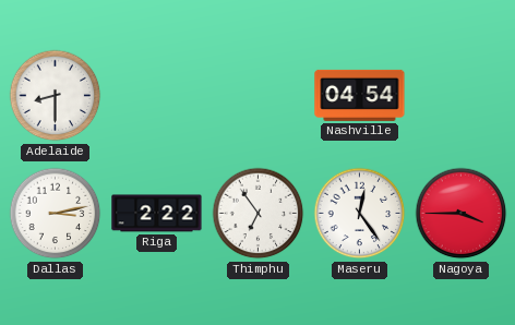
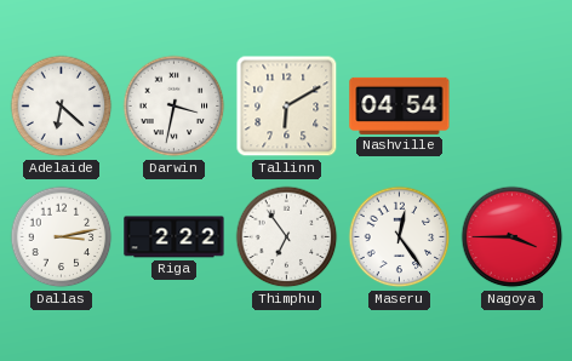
Adelaide: 8:30 -> 6:22 (62, 107)
Darwin: none -> 3:32 (175, 107)
Tallinn: none -> 6:10 (287, 107)
